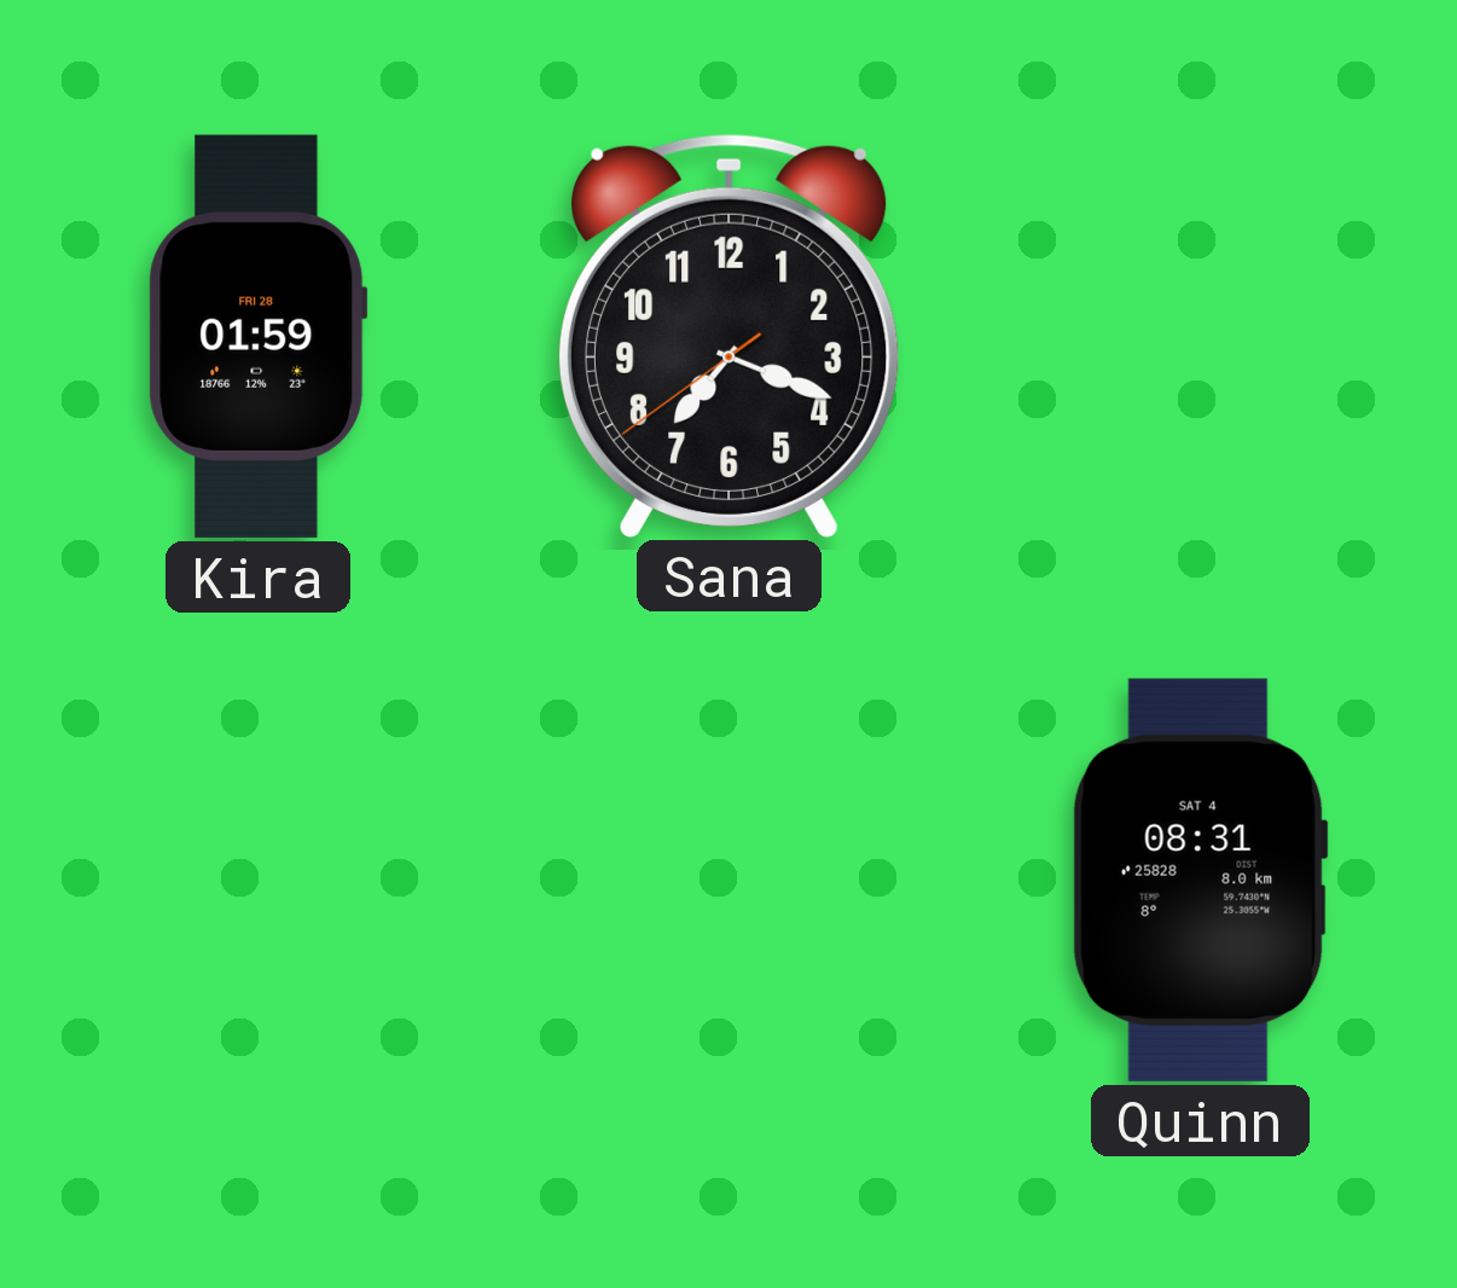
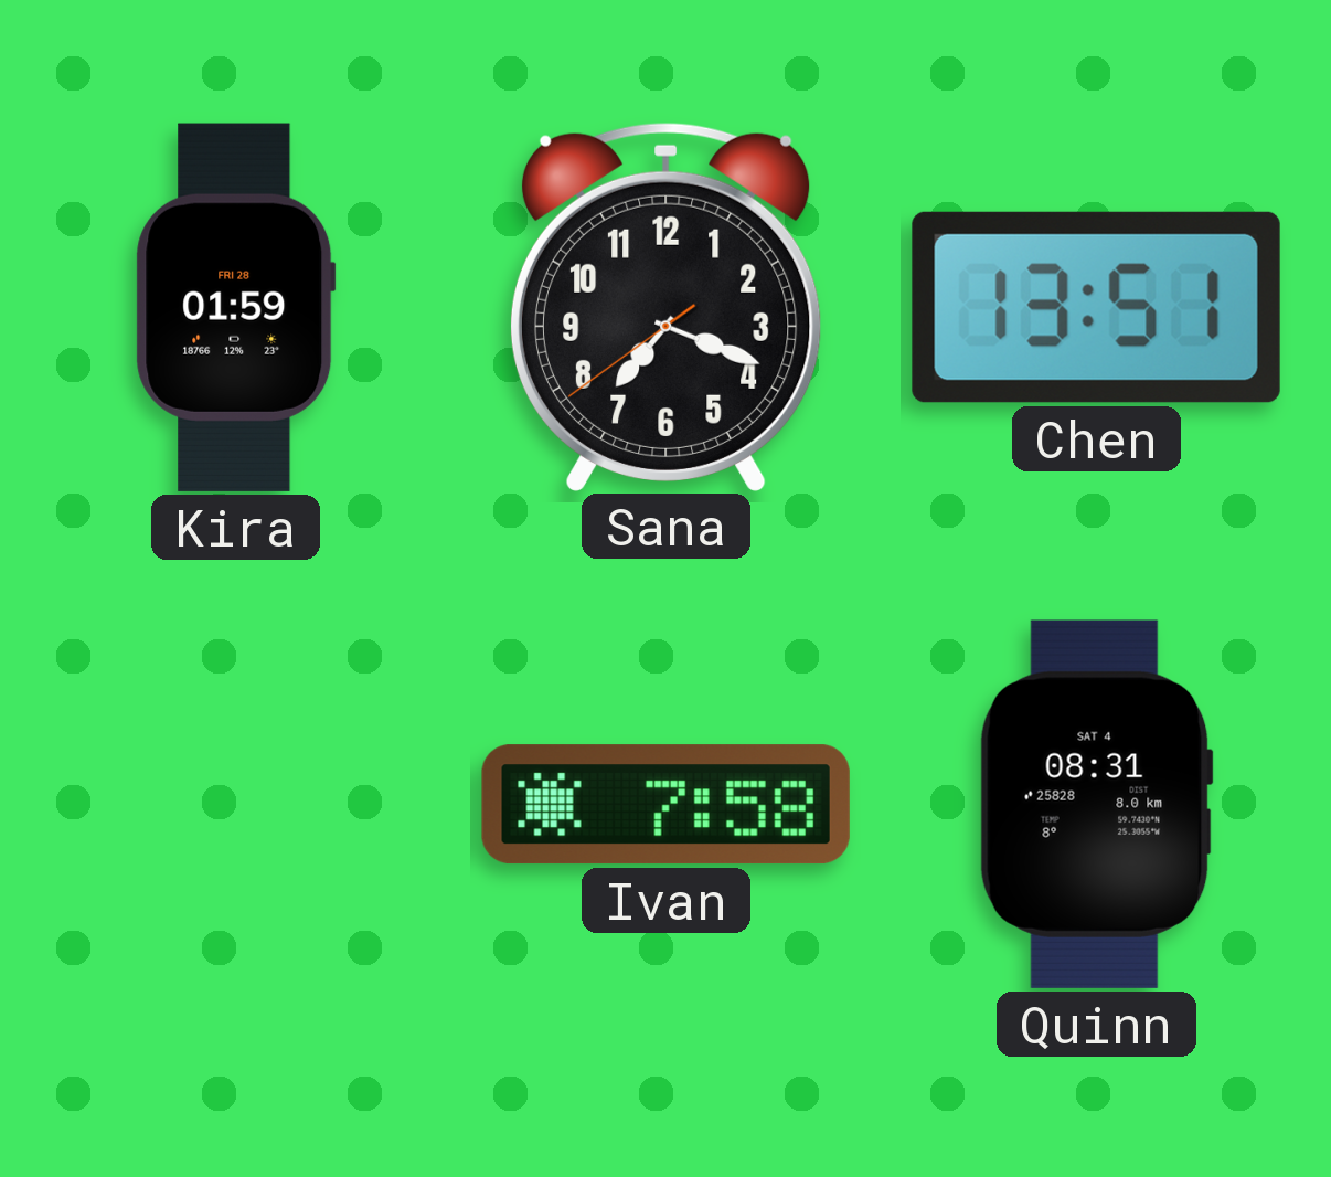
Chen: none -> 13:51 (1096, 307)
Ivan: none -> 7:58 (665, 805)
